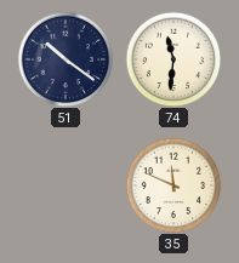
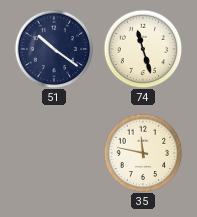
74: 11:31 -> 11:27 (143, 49)
35: 11:49 -> 11:47 (143, 153)
